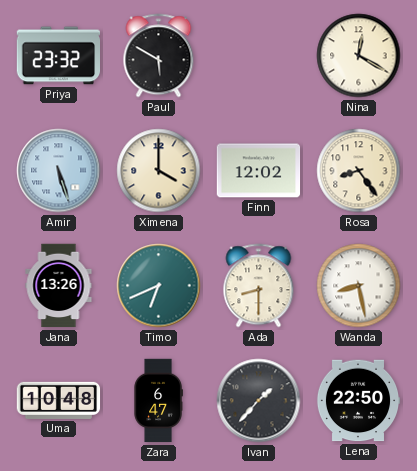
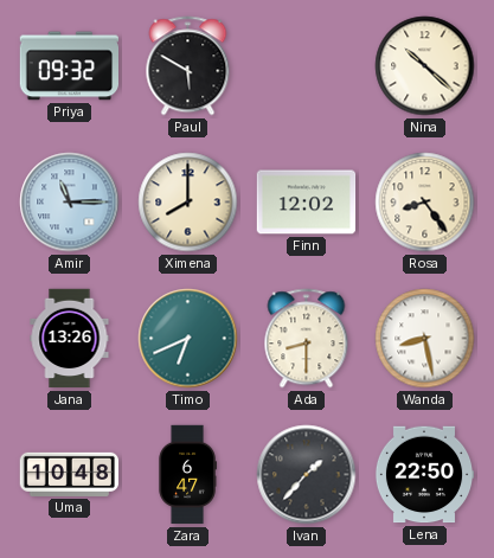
Priya: 23:32 -> 09:32 (69, 66)
Nina: 12:20 -> 10:22 (425, 66)
Amir: 5:27 -> 11:15 (70, 203)
Ximena: 4:00 -> 8:00 (188, 203)
